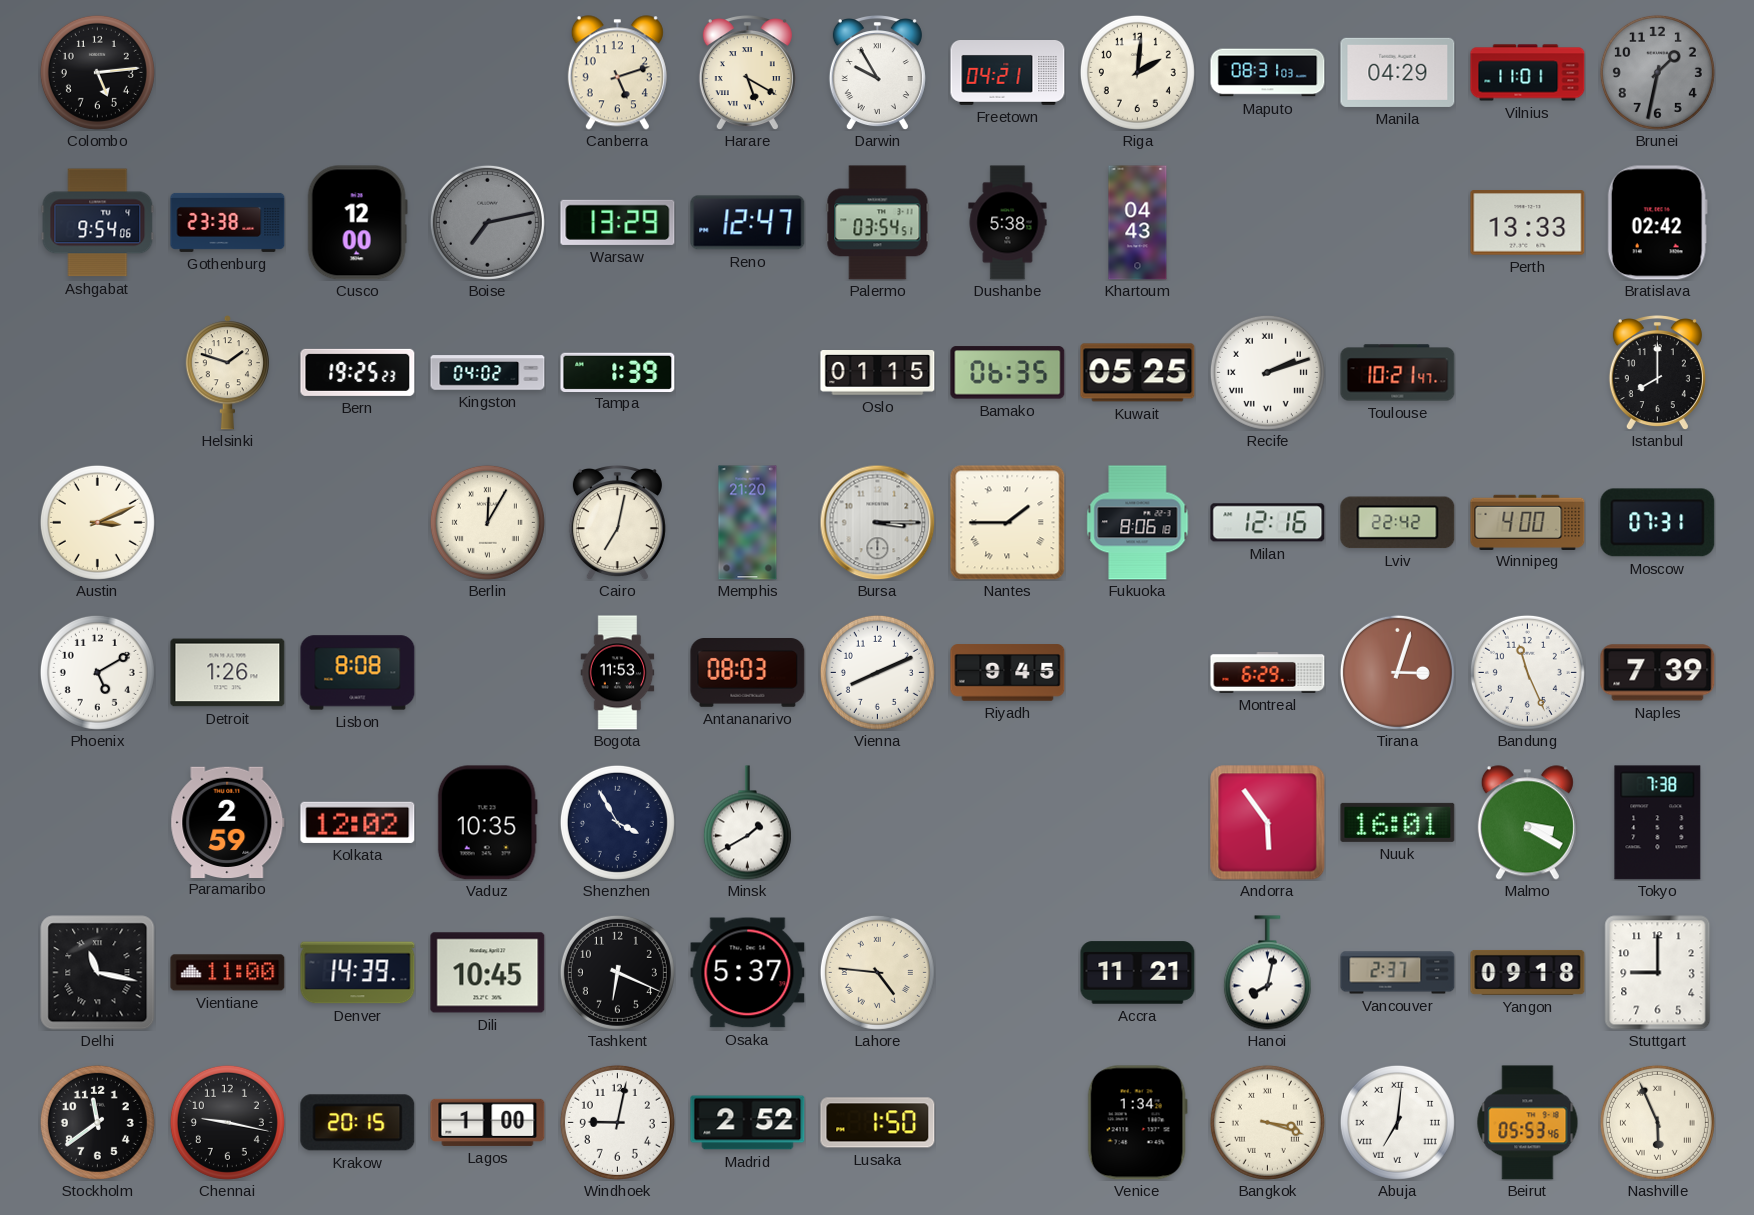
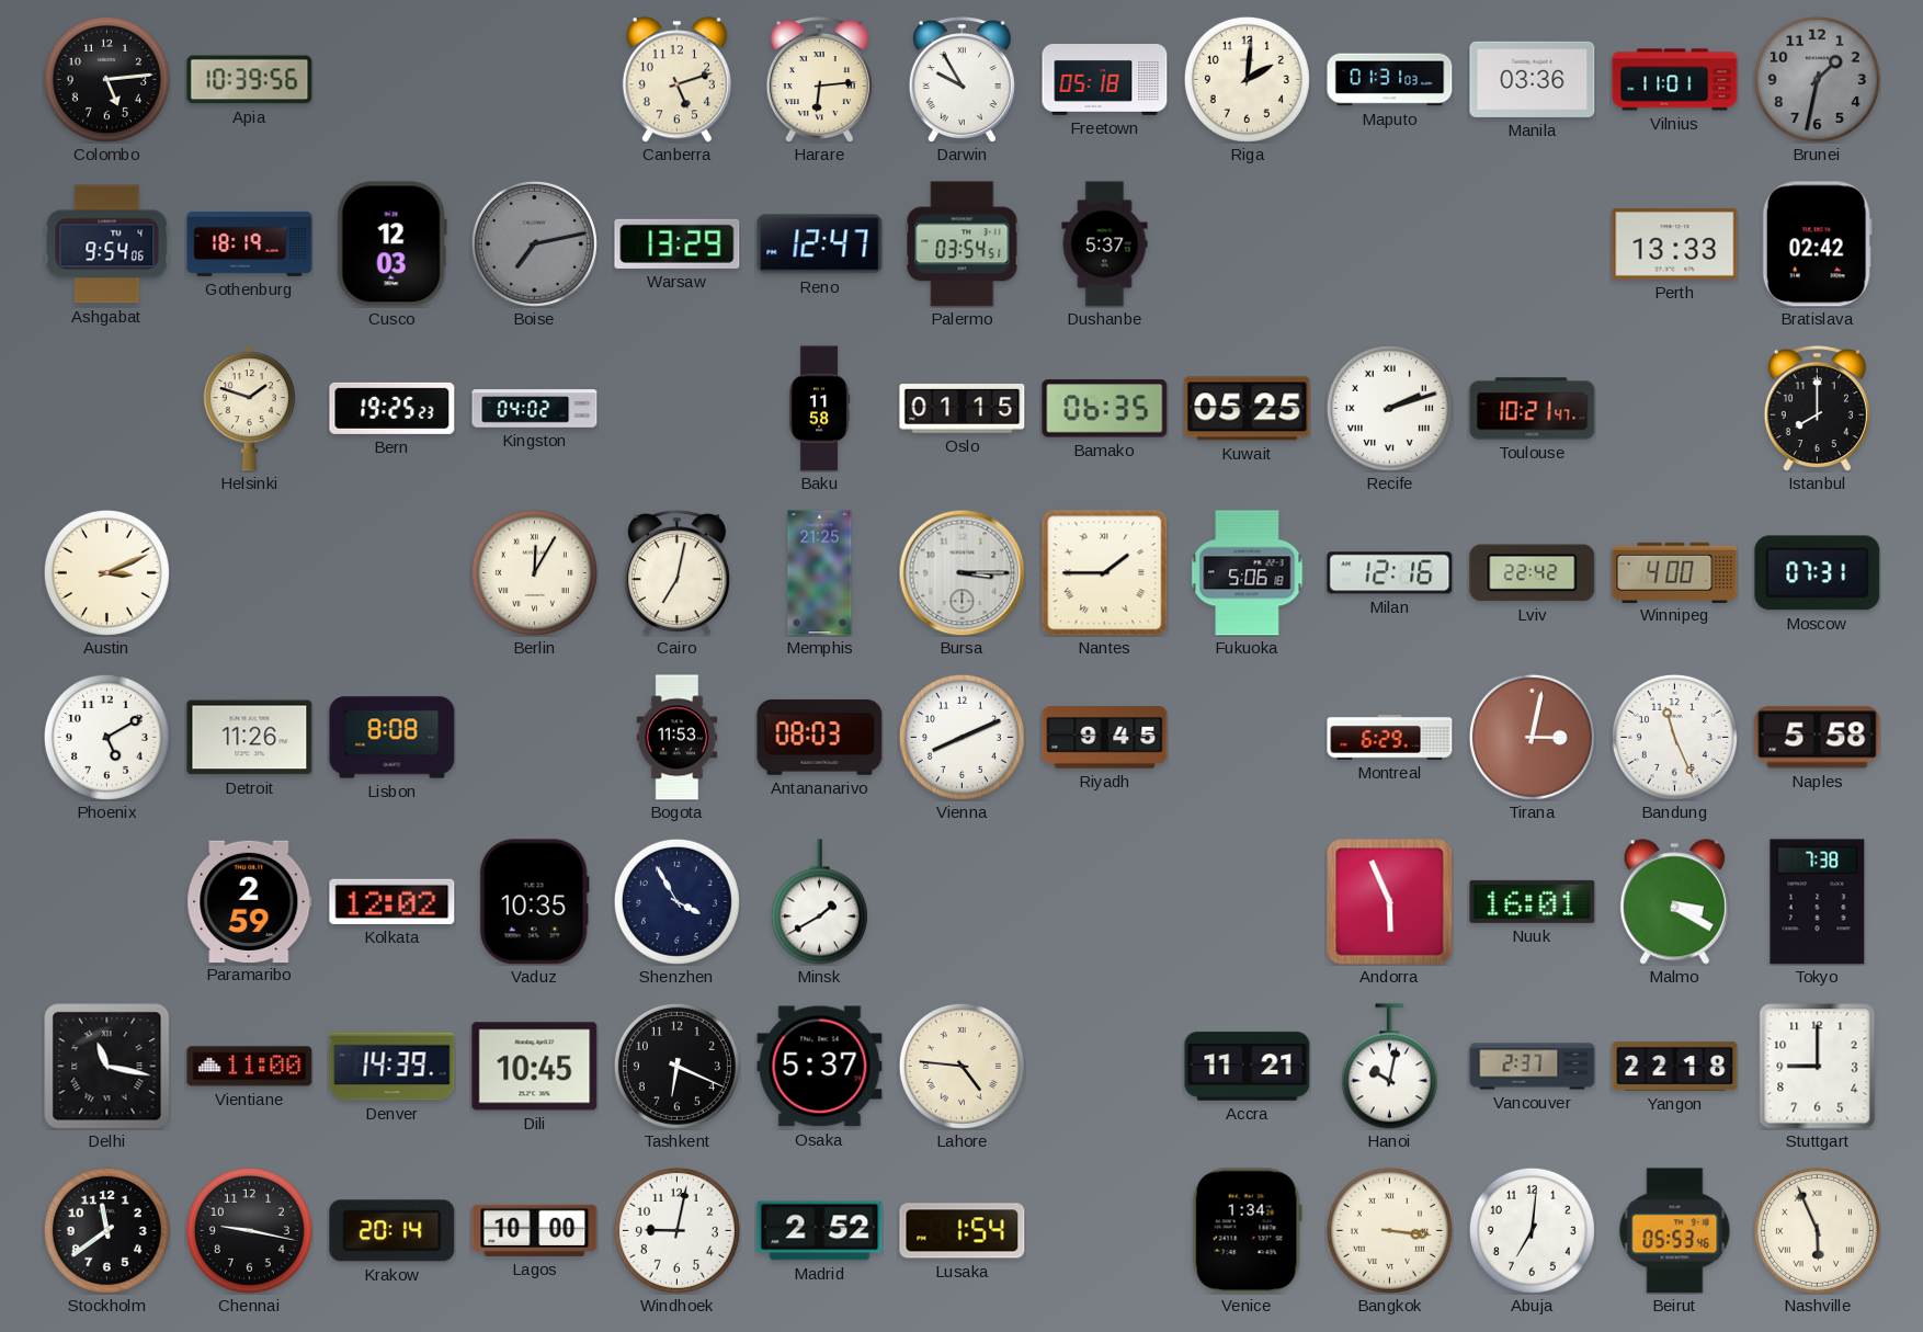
Apia: none -> 10:39 (250, 80)
Harare: 5:20 -> 6:14 (819, 80)
Freetown: 04:21 -> 05:18 (1105, 80)
Maputo: 08:31 -> 01:31 (1390, 80)
Manila: 04:29 -> 03:36 (1533, 79)
Gothenburg: 23:38 -> 18:19 (250, 243)
Cusco: 12:00 -> 12:03 (391, 244)
Dushanbe: 5:38 -> 5:37 (1105, 244)
Khartoum: 04:43 -> none (1138, 223)
Tampa: 1:39 -> none (618, 372)
Baku: none -> 11:58 (819, 409)
Memphis: 21:20 -> 21:25 (820, 573)
Fukuoka: 8:06 -> 5:06 (1248, 573)
Detroit: 1:26 -> 11:26 (250, 738)
Tirana: 3:03 -> 3:02 (1532, 737)
Naples: 7:39 -> 5:58 (1818, 738)
Andorra: 5:54 -> 5:56 (1390, 902)
Hanoi: 8:02 -> 10:02 (1389, 1067)
Yangon: 09:18 -> 22:18 (1675, 1066)
Krakow: 20:15 -> 20:14 (392, 1231)
Lagos: 1:00 -> 10:00 (535, 1230)
Lusaka: 1:50 -> 1:54 (963, 1231)
Bangkok: 3:18 -> 3:16 (1389, 1230)
Abuja numerals: Roman -> Arabic (1532, 1230)
